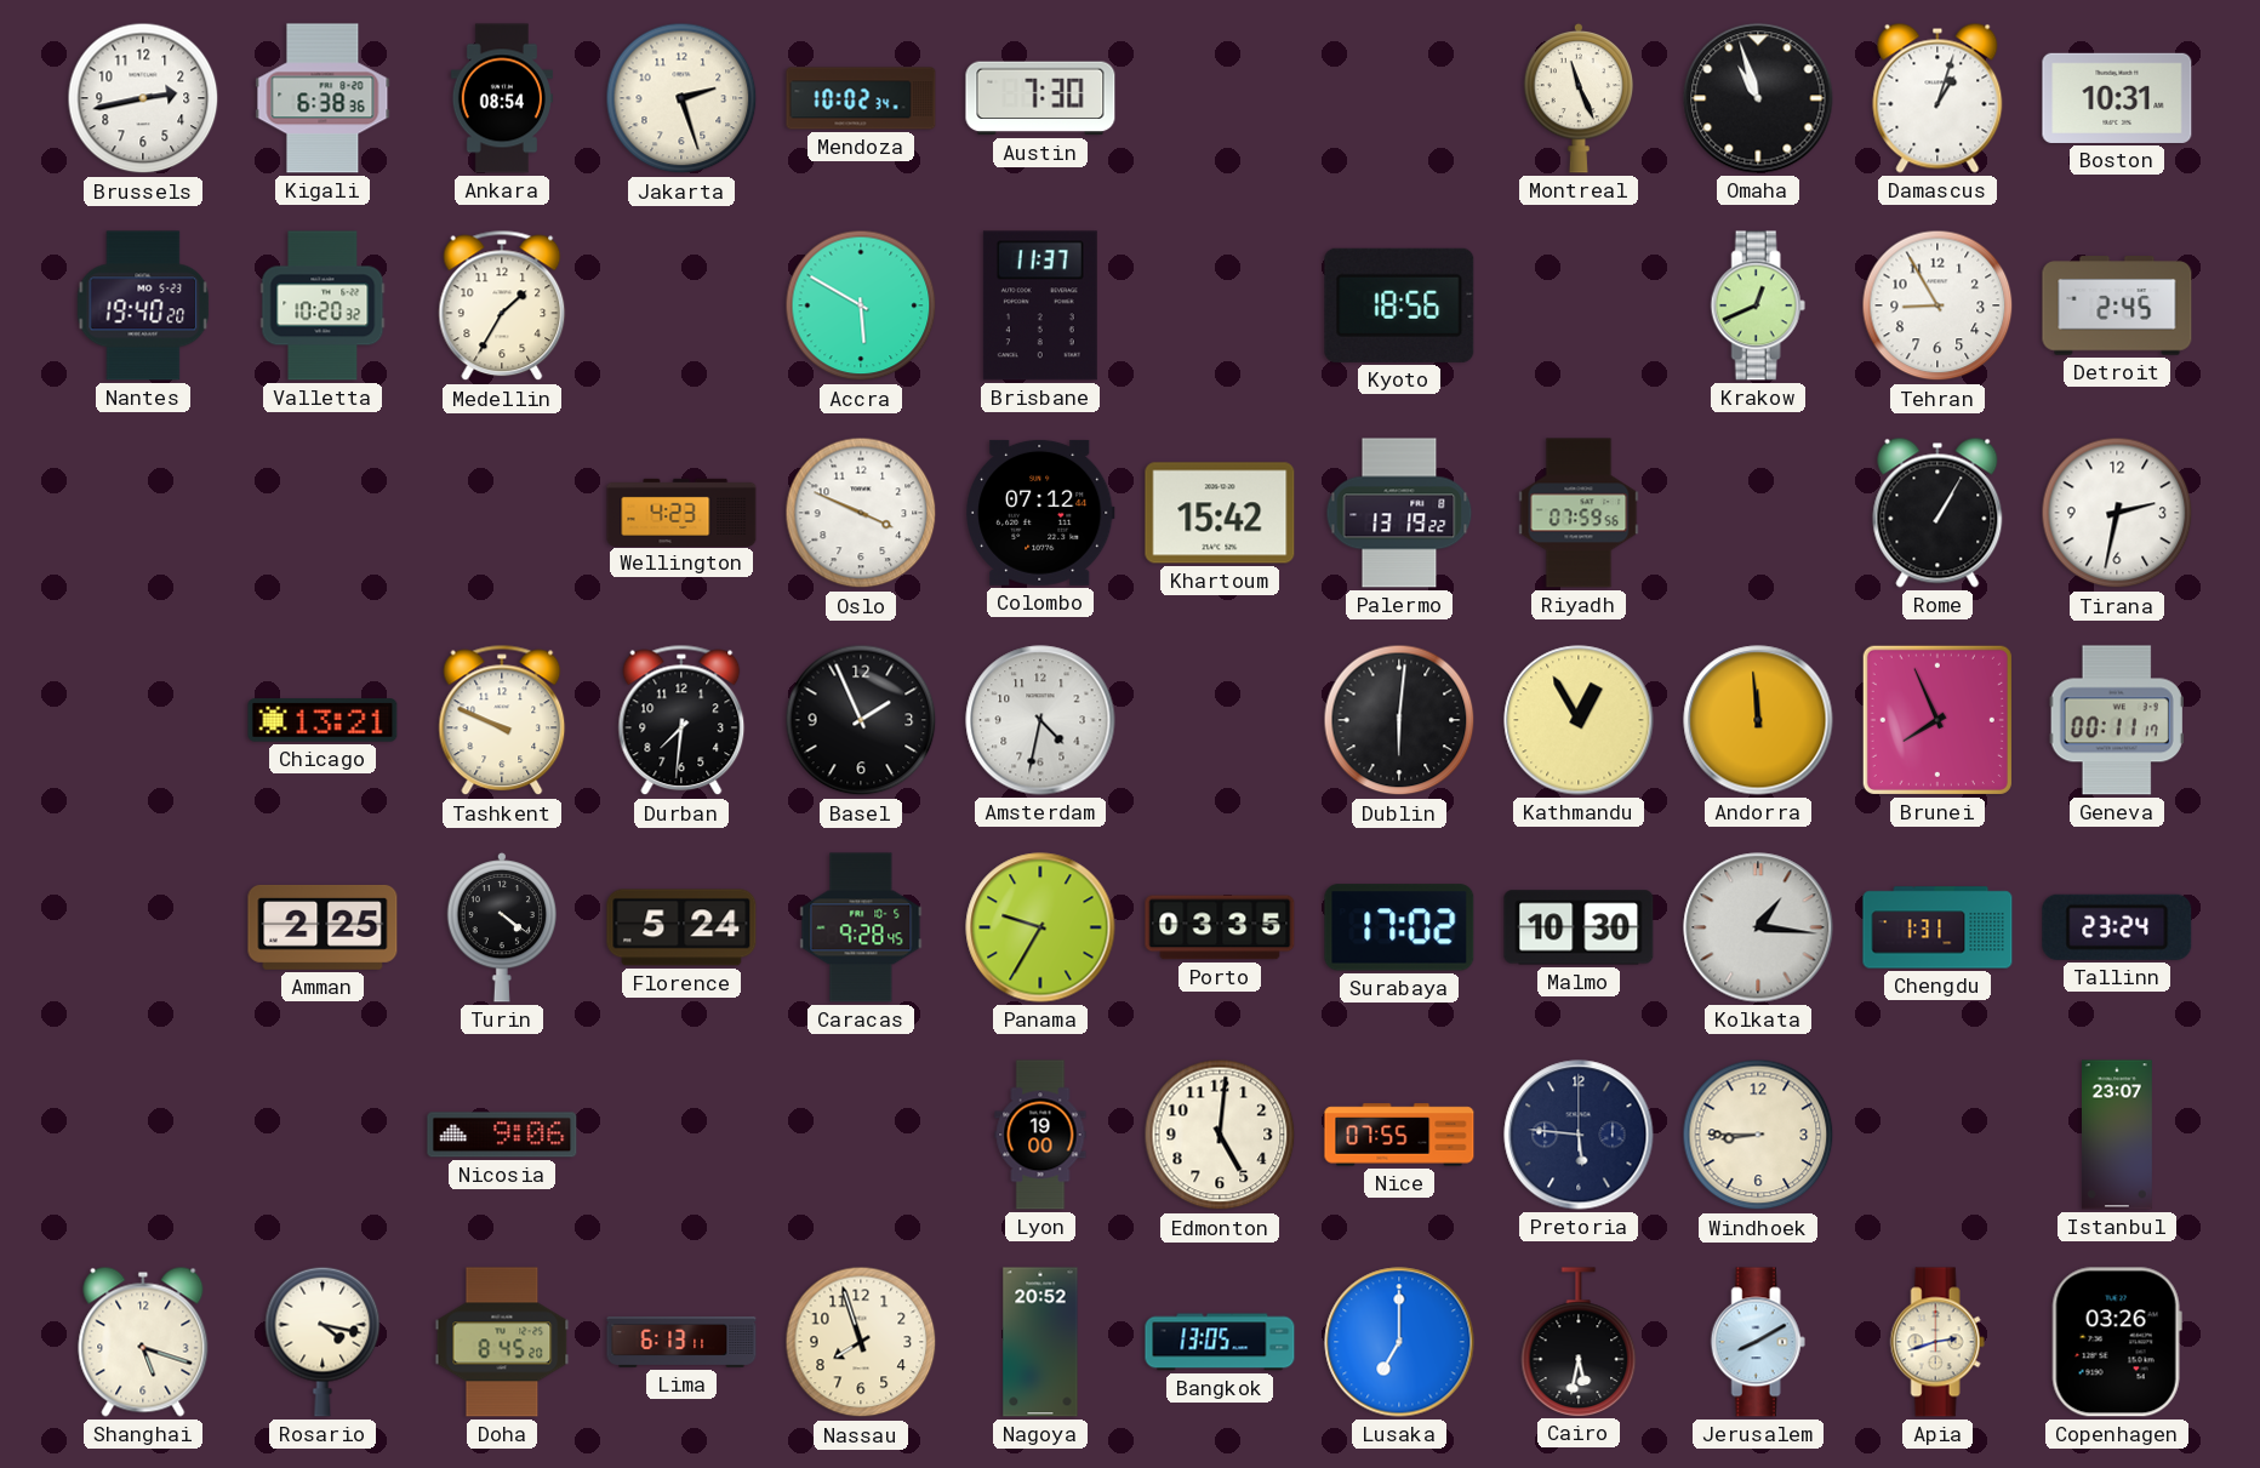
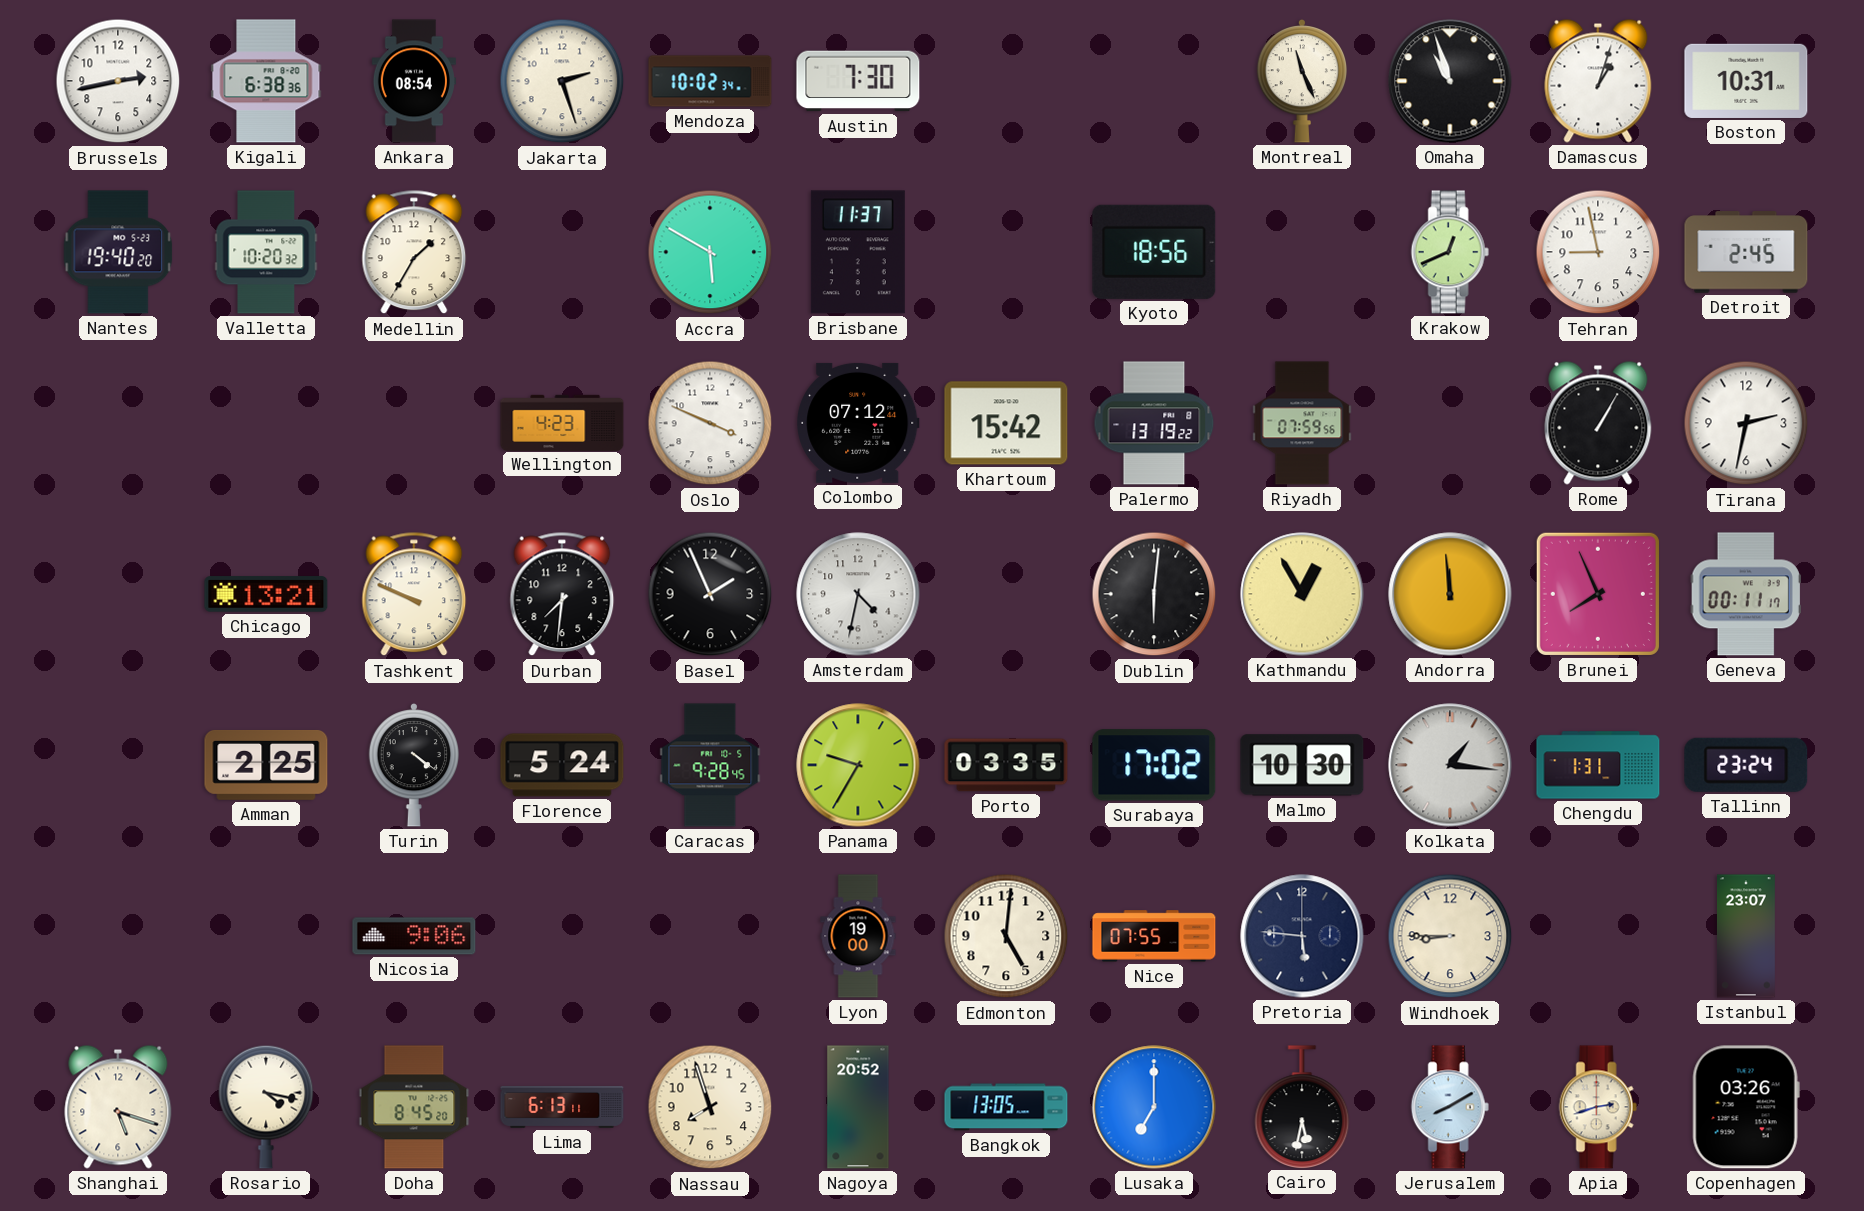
Tehran: 8:55 -> 8:58 (1598, 252)
